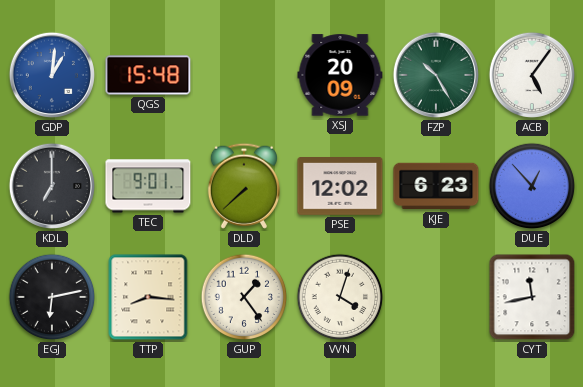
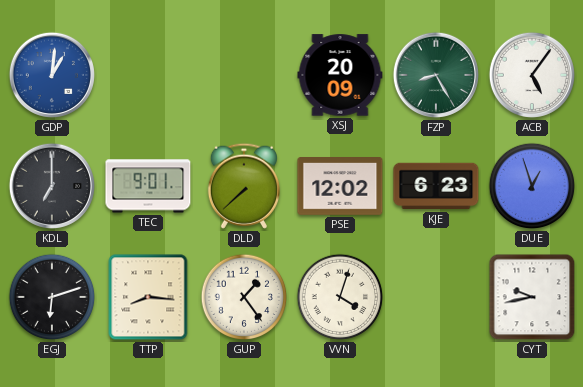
QGS: 15:48 -> none (148, 75)
FZP: 10:25 -> 8:25 (436, 75)
DUE: 12:53 -> 12:57 (532, 186)
EGJ: 6:13 -> 6:12 (52, 297)
CYT: 11:43 -> 9:43 (532, 297)
